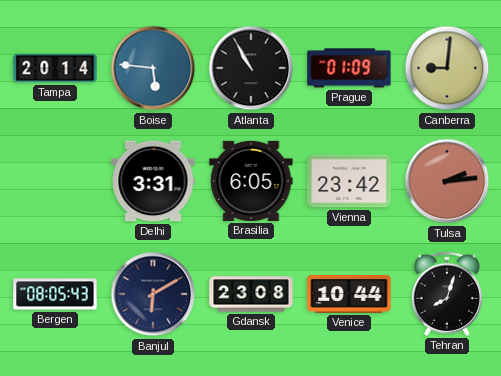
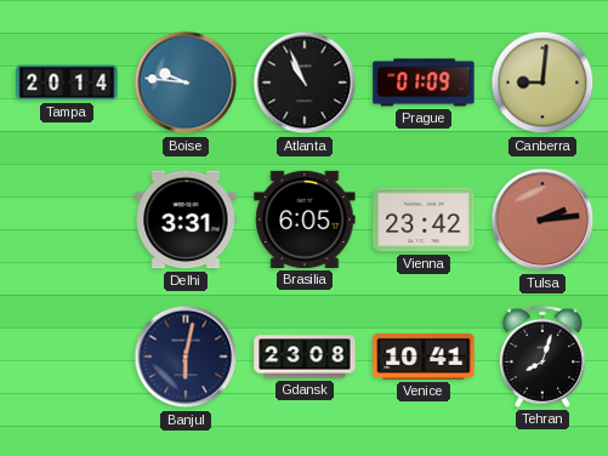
Boise: 5:46 -> 9:46 (186, 82)
Atlanta: 10:55 -> 10:56 (305, 82)
Bergen: 08:05 -> none (55, 294)
Banjul: 6:10 -> 6:02 (186, 357)
Venice: 10:44 -> 10:41 (424, 357)
